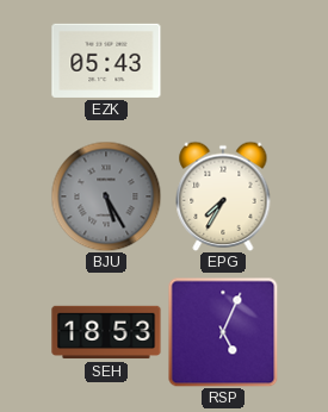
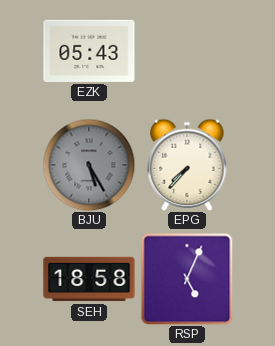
EPG: 7:35 -> 7:37 (187, 165)
SEH: 18:53 -> 18:58 (89, 279)
